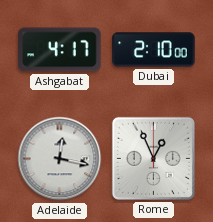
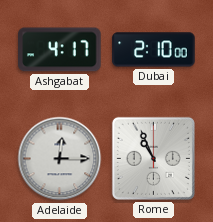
Adelaide: 12:17 -> 12:15 (60, 159)
Rome: 12:56 -> 10:56 (153, 158)
